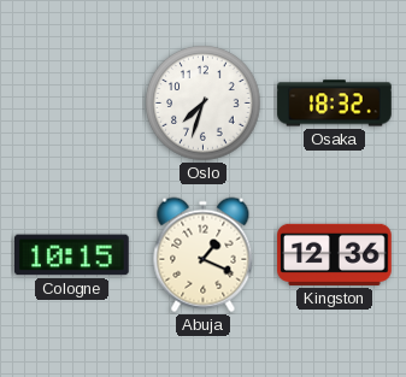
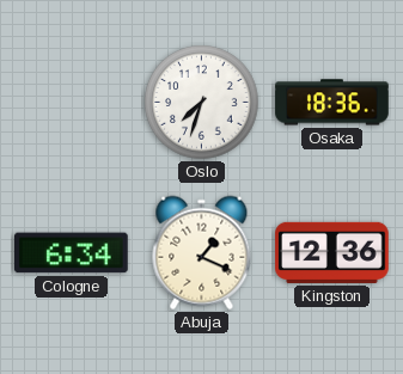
Osaka: 18:32 -> 18:36 (332, 103)
Cologne: 10:15 -> 6:34 (72, 253)
